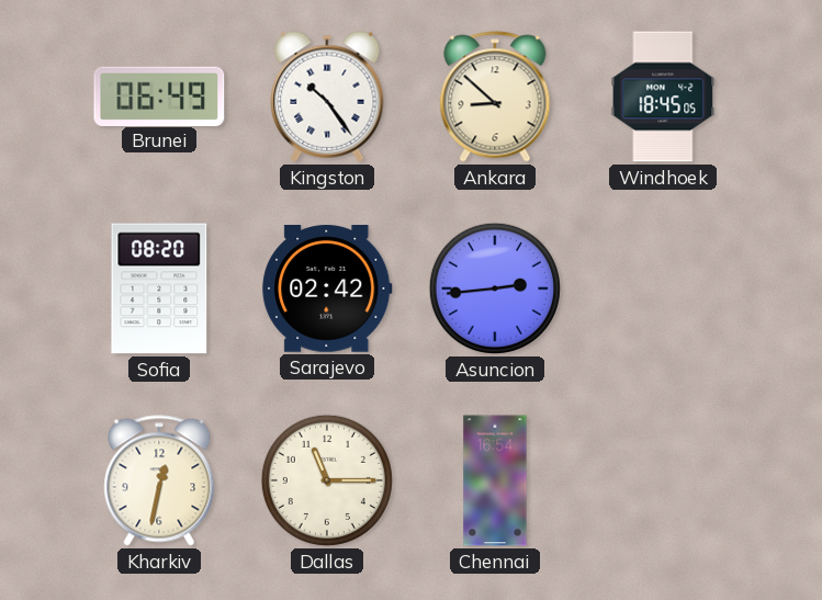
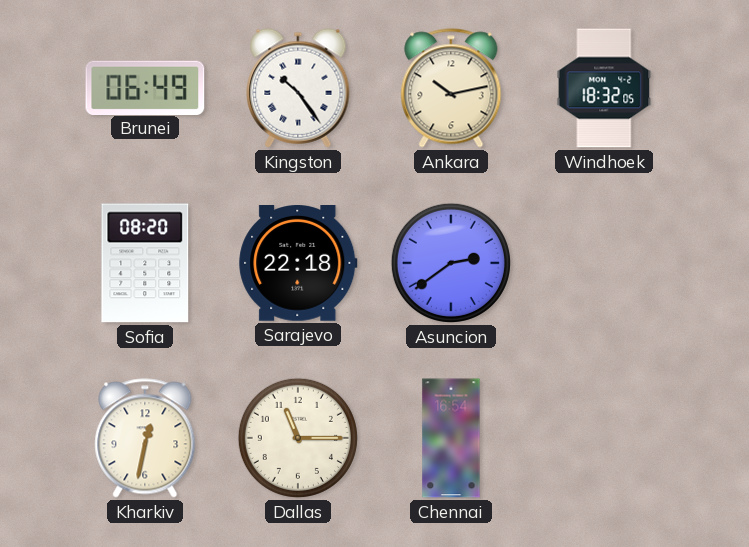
Ankara: 8:52 -> 10:13 (451, 88)
Windhoek: 18:45 -> 18:32 (604, 88)
Sarajevo: 02:42 -> 22:18 (298, 264)
Asuncion: 2:44 -> 2:39 (451, 263)
